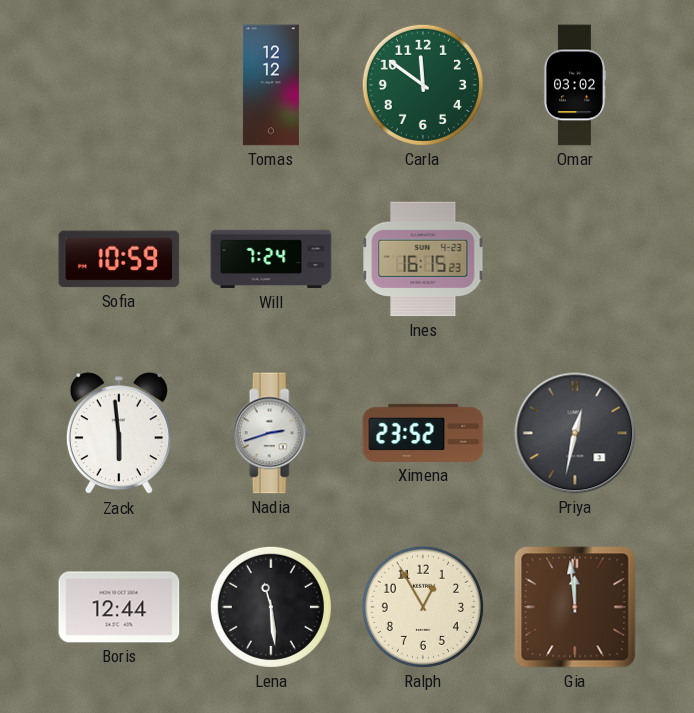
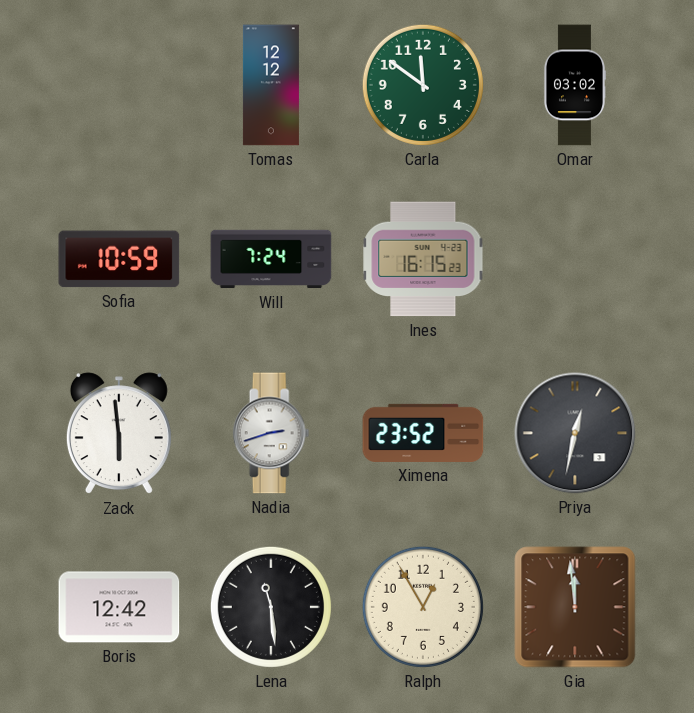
Boris: 12:44 -> 12:42 (119, 607)
